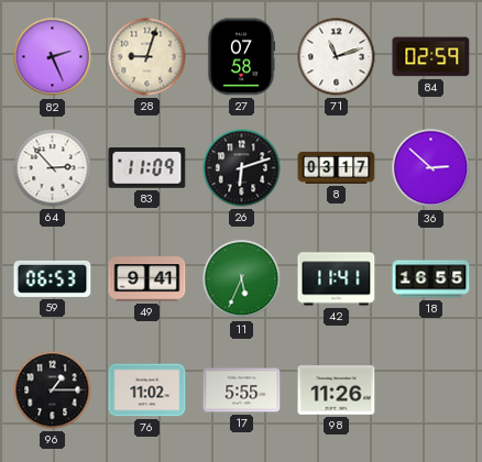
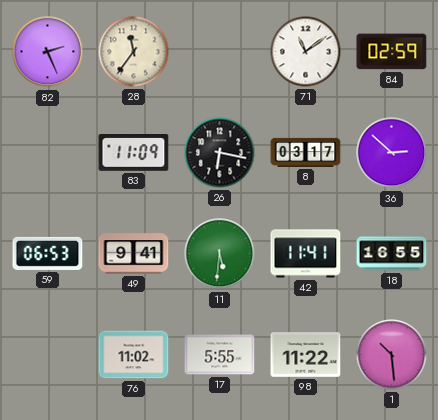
28: 9:03 -> 11:36 (134, 52)
27: 07:58 -> none (241, 57)
71: 11:12 -> 11:09 (306, 52)
64: 2:53 -> none (53, 168)
26: 6:12 -> 6:17 (220, 153)
11: 5:34 -> 5:31 (220, 254)
96: 1:15 -> none (53, 391)
98: 11:26 -> 11:22 (306, 355)
1: none -> 10:29 (392, 355)
